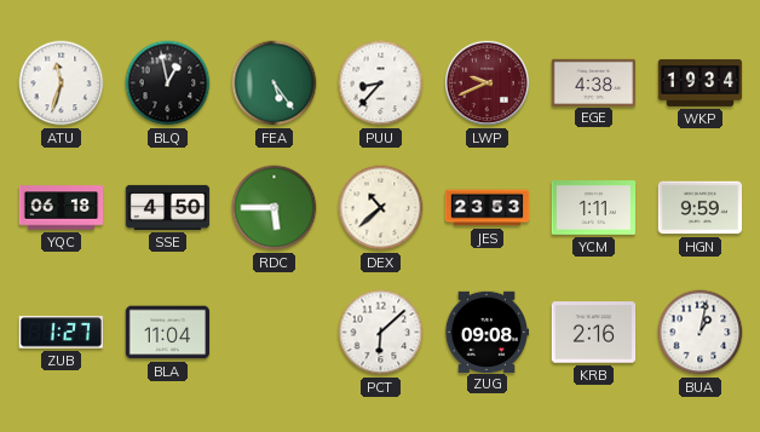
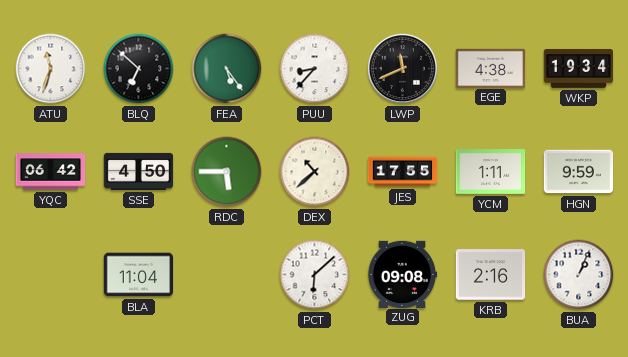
BLQ: 12:58 -> 6:52 (139, 69)
LWP: 9:41 -> 11:41 (402, 68)
LWP dial: burgundy -> black (402, 68)
YQC: 06:18 -> 06:42 (51, 172)
JES: 23:53 -> 17:55 (403, 172)
ZUB: 1:27 -> none (61, 333)
BUA: 1:02 -> 1:04 (579, 275)
